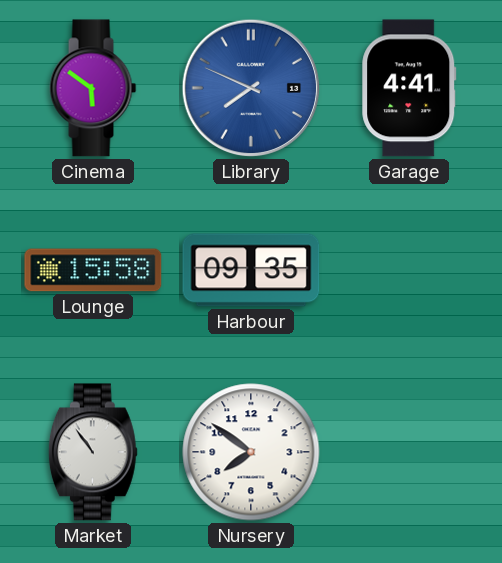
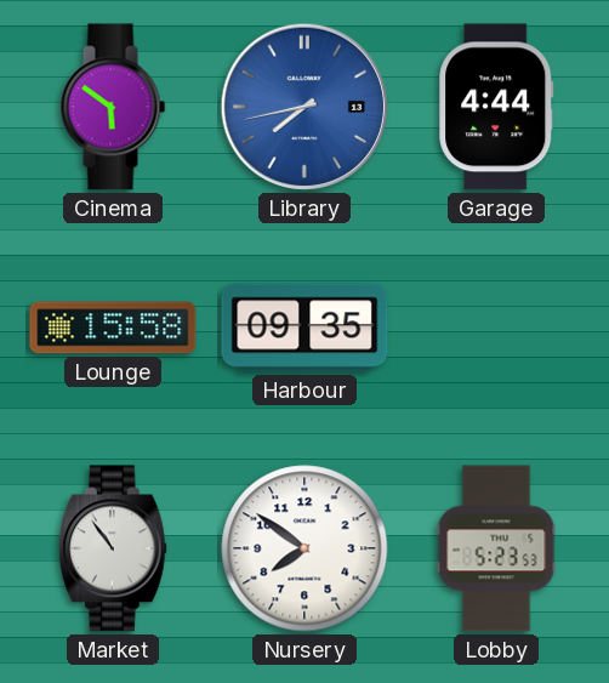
Library: 7:49 -> 7:43 (304, 107)
Garage: 4:41 -> 4:44 (496, 107)
Lobby: none -> 5:23 (496, 548)
